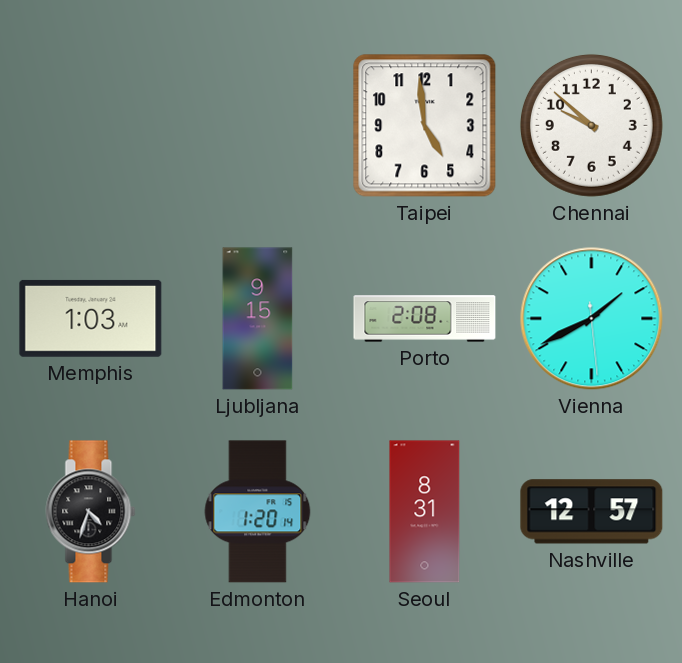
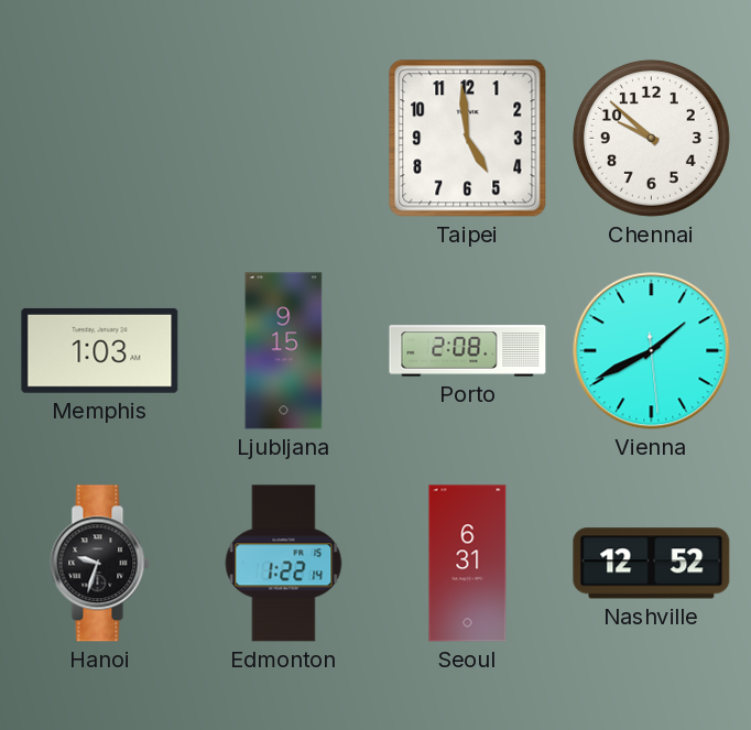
Hanoi: 4:33 -> 9:33 (100, 564)
Edmonton: 1:20 -> 1:22 (284, 564)
Seoul: 8:31 -> 6:31 (468, 564)
Nashville: 12:57 -> 12:52 (652, 564)
